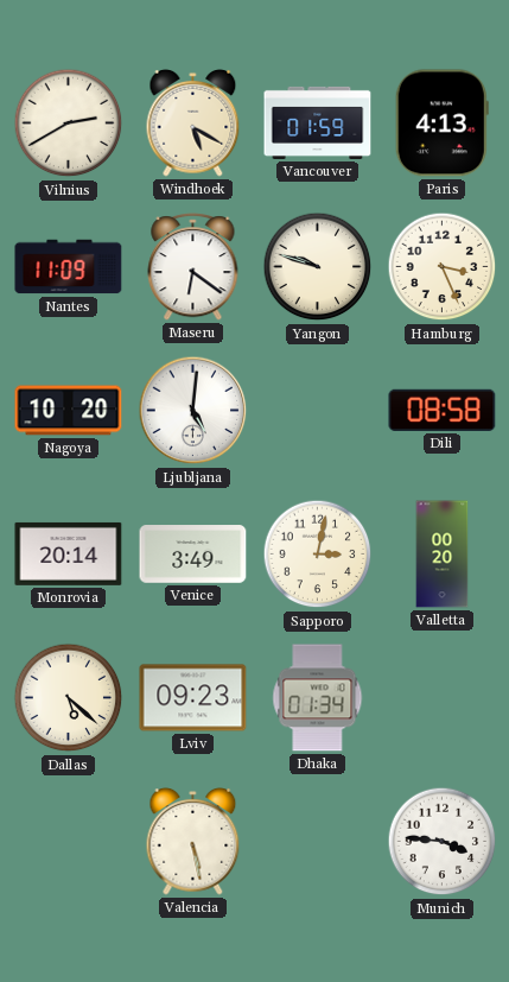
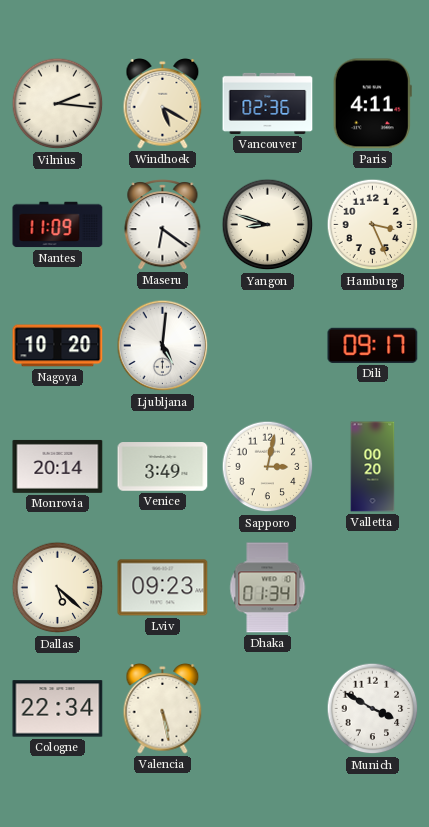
Vilnius: 2:40 -> 2:16 (58, 104)
Vancouver: 01:59 -> 02:36 (268, 103)
Paris: 4:13 -> 4:11 (372, 104)
Yangon: 9:48 -> 8:48 (268, 225)
Dili: 08:58 -> 09:17 (373, 345)
Cologne: none -> 22:34 (58, 709)
Munich: 3:46 -> 3:50 (373, 709)
